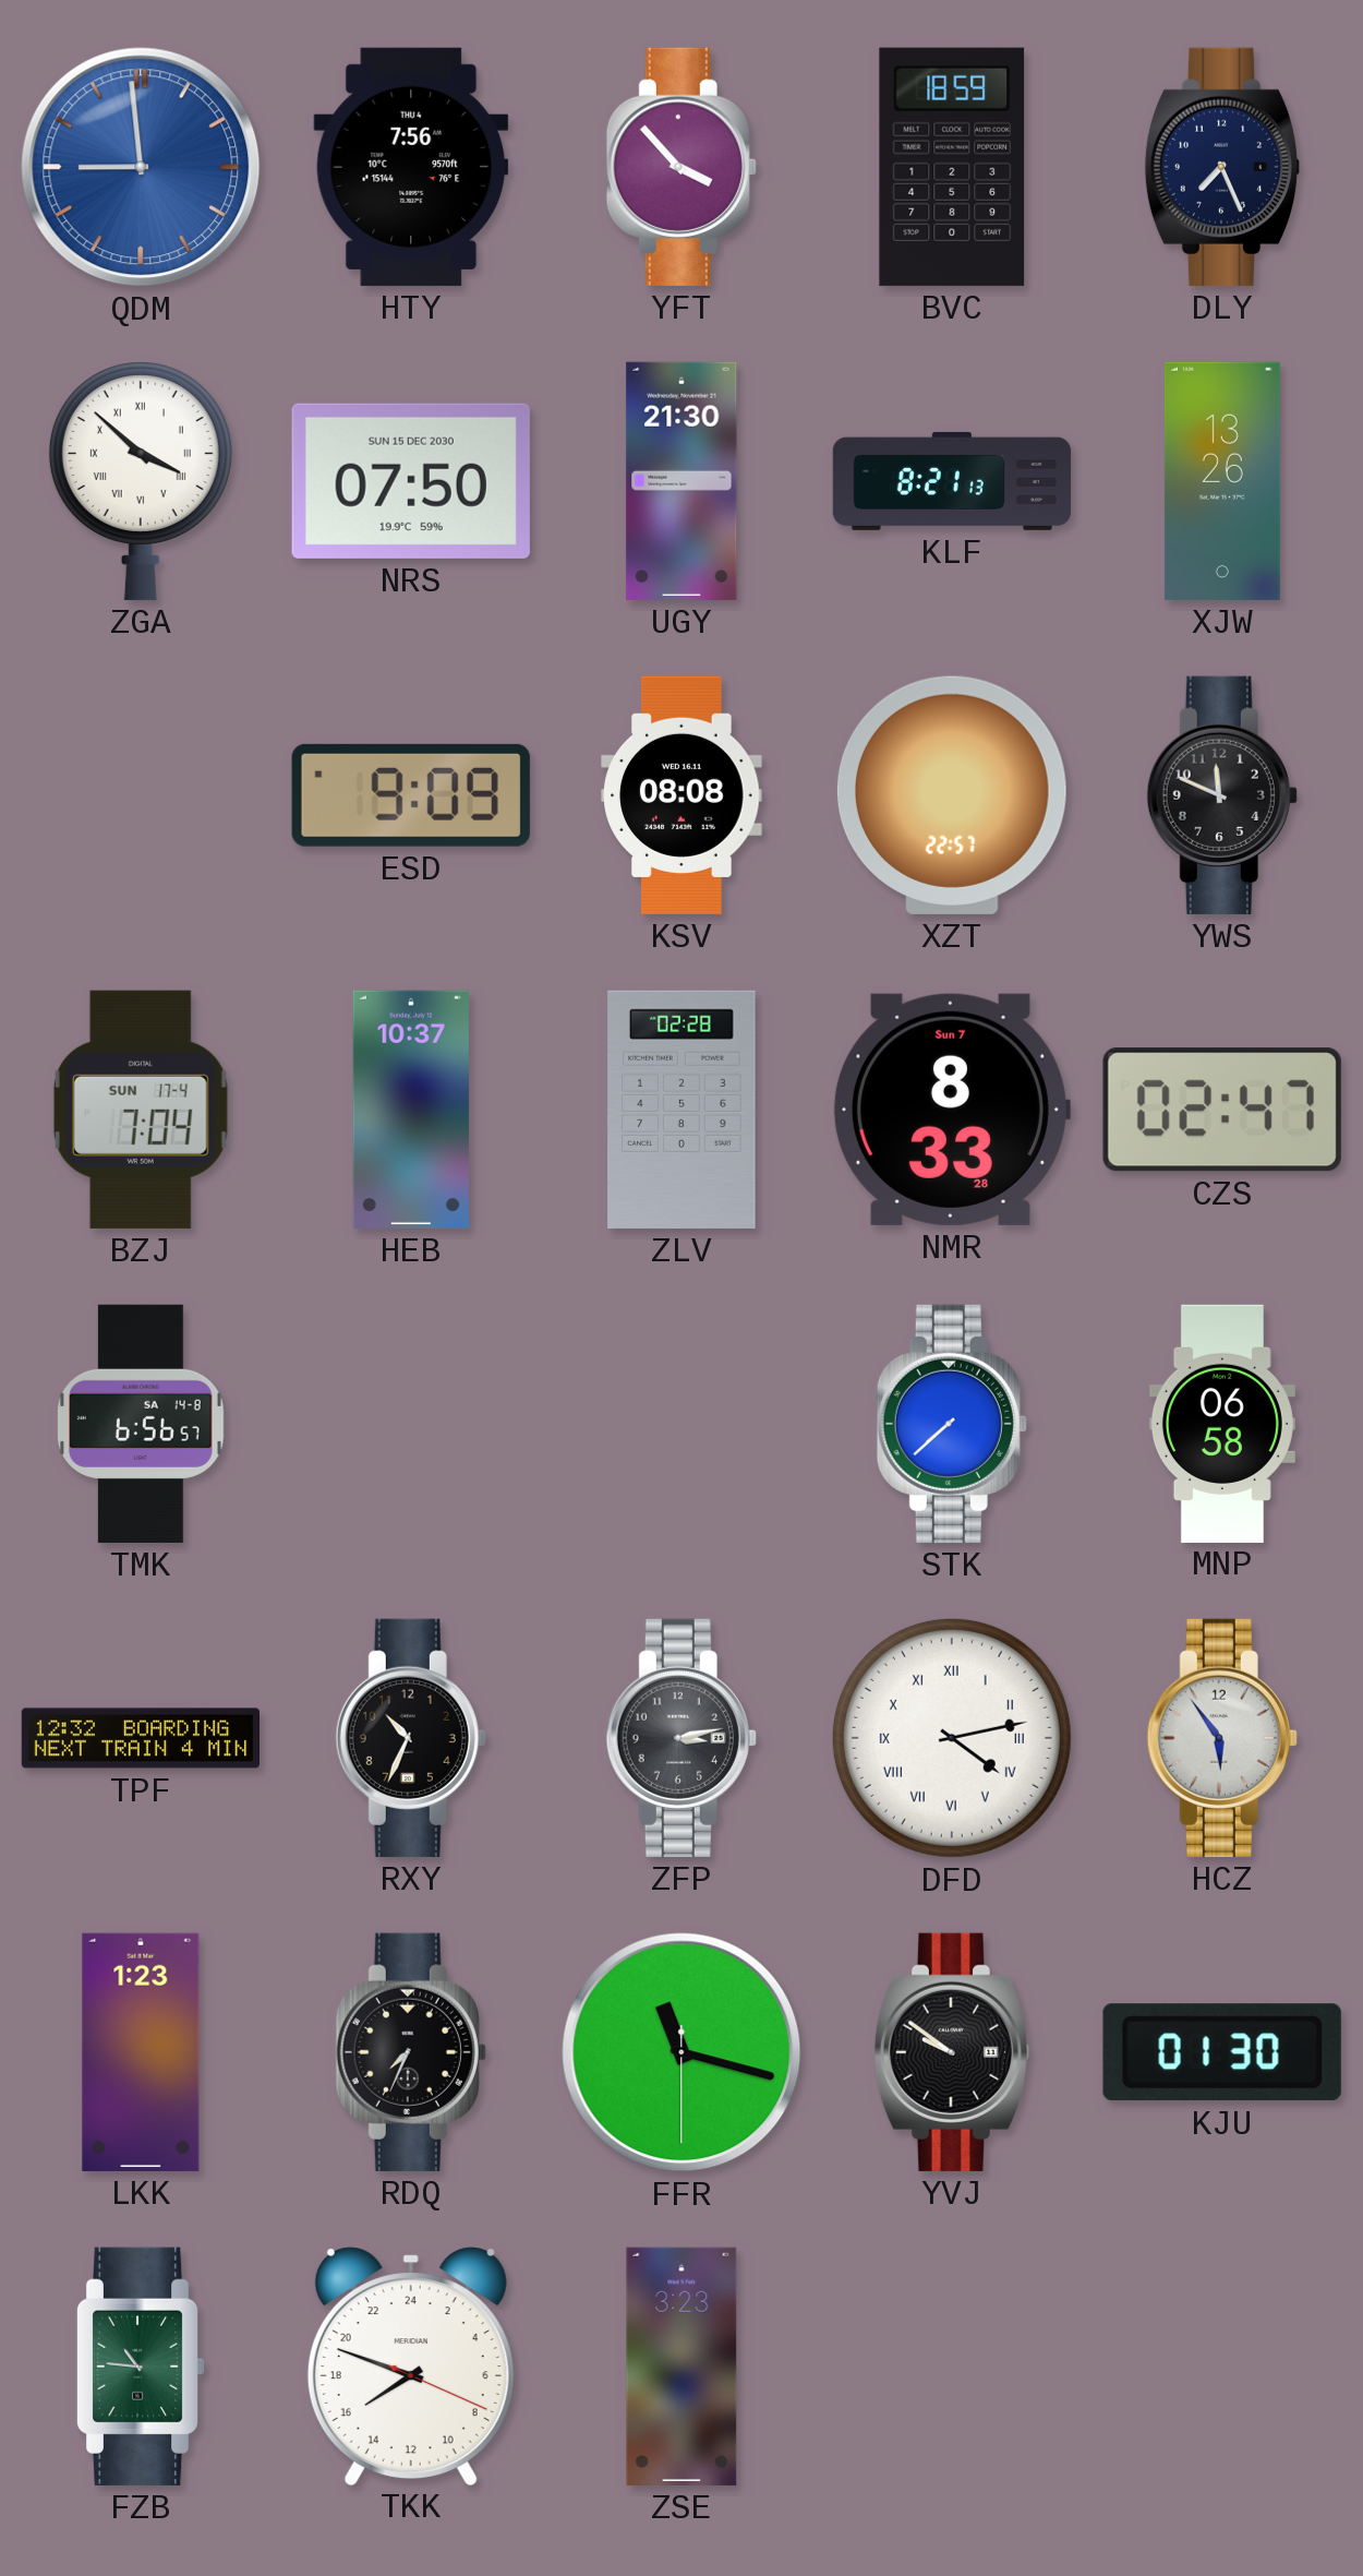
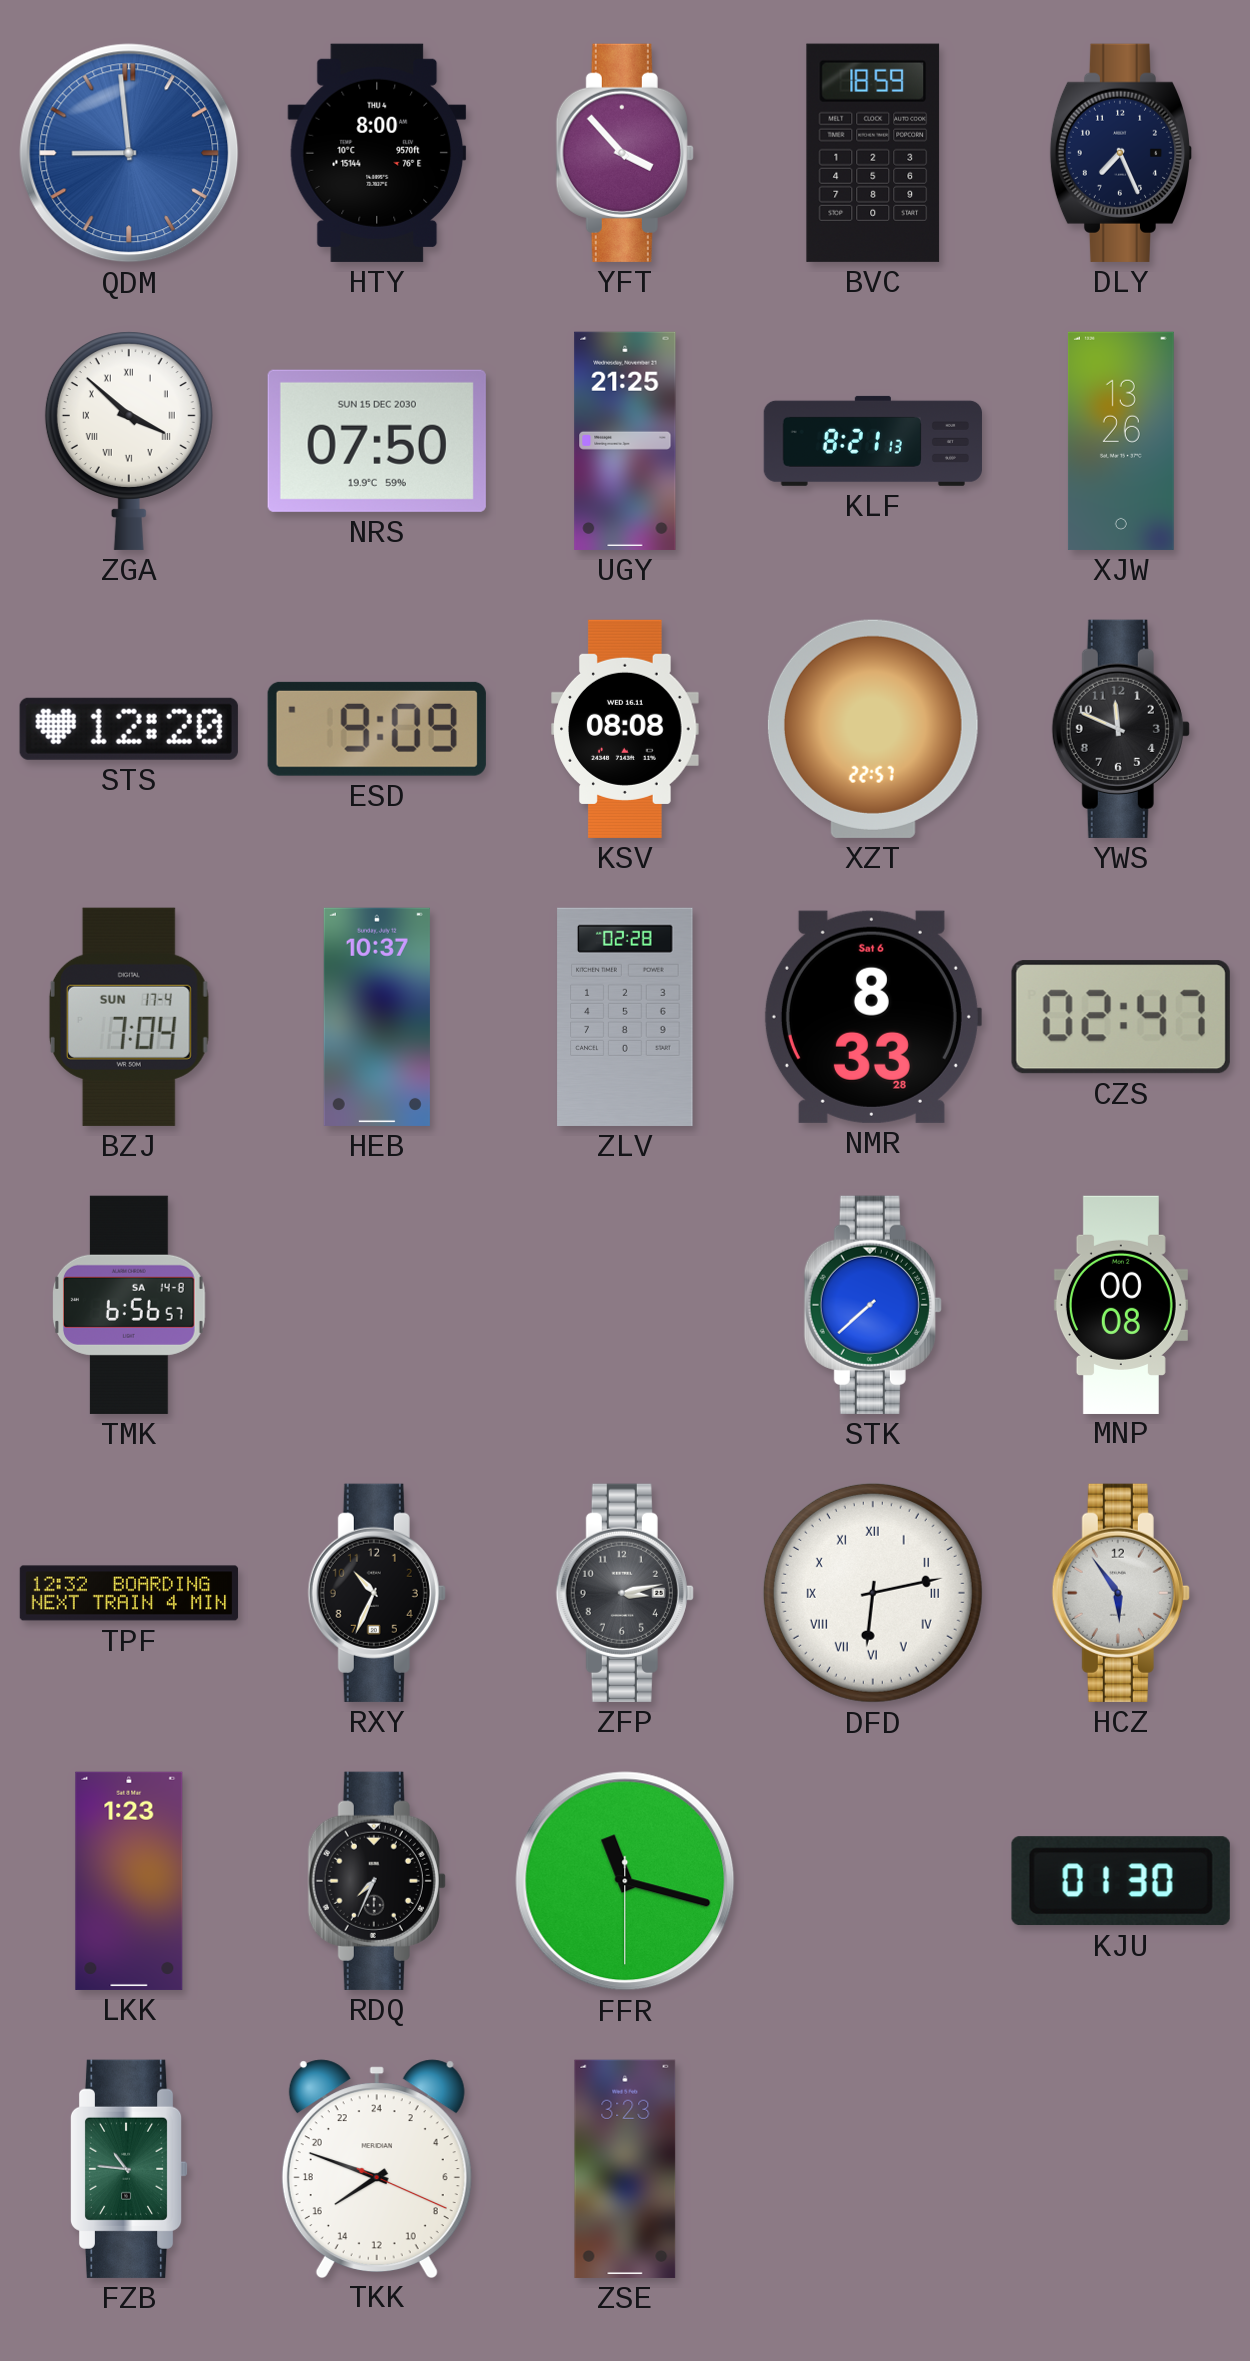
HTY: 7:56 -> 8:00 (377, 153)
UGY: 21:30 -> 21:25 (625, 441)
STS: none -> 12:20 (129, 729)
NMR date: Sun 7 -> Sat 6 (872, 1017)
MNP: 06:58 -> 00:08 (1121, 1304)
DFD: 4:13 -> 6:13 (873, 1593)
YVJ: 9:51 -> none (952, 2052)
